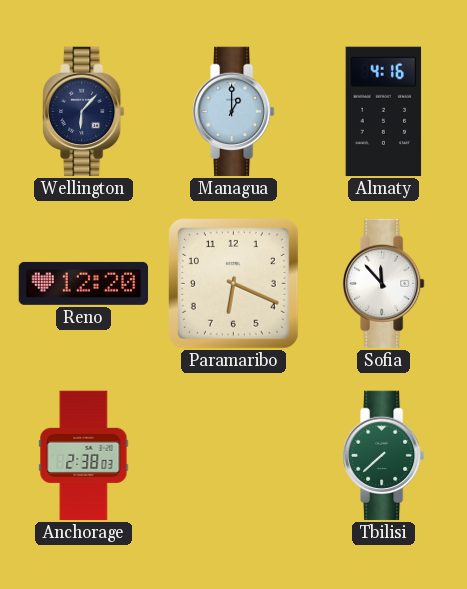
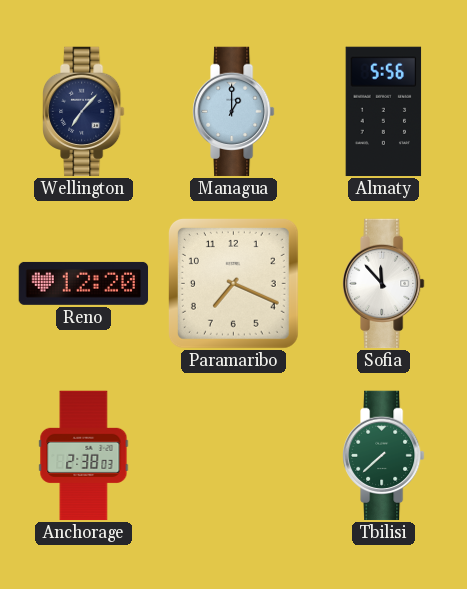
Wellington: 6:07 -> 7:07 (84, 112)
Almaty: 4:16 -> 5:56 (384, 112)
Paramaribo: 6:19 -> 7:19 (233, 283)
